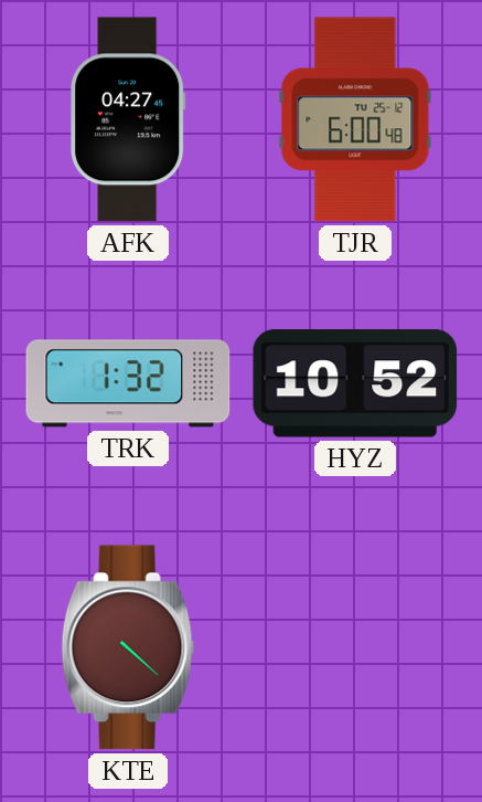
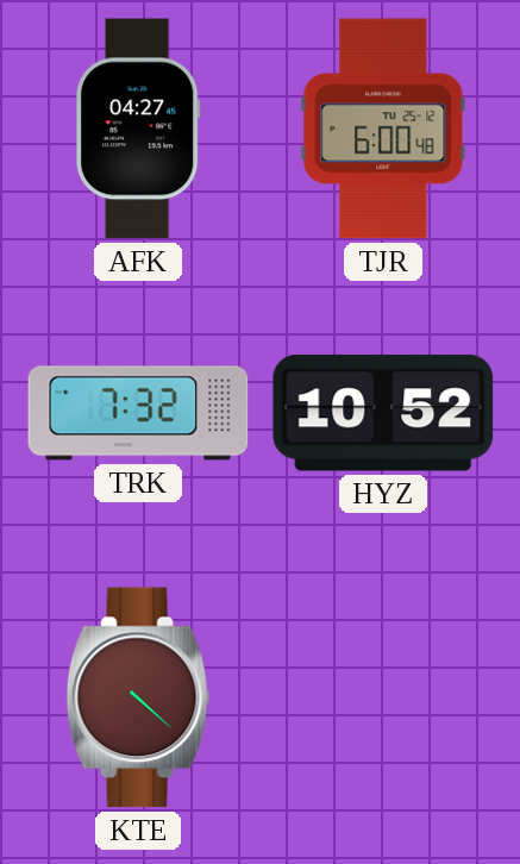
TRK: 1:32 -> 7:32 (138, 413)
